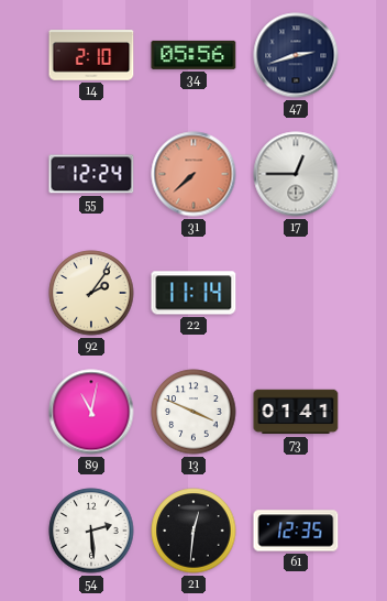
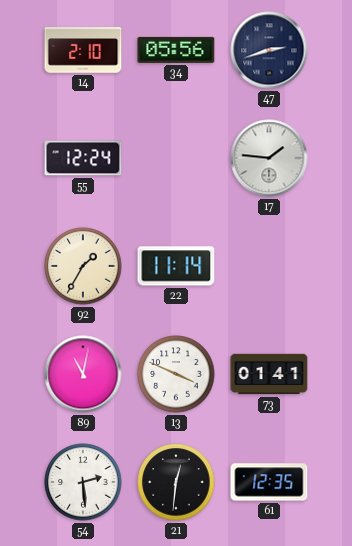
31: 7:38 -> none (193, 174)
17: 12:45 -> 1:46 (269, 158)
92: 2:06 -> 1:35 (83, 266)
